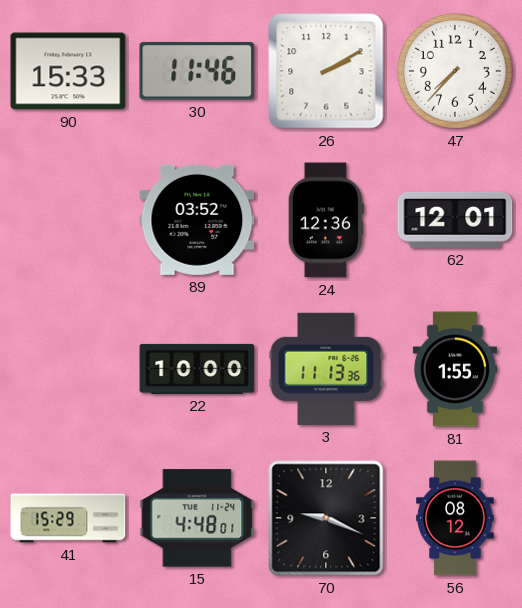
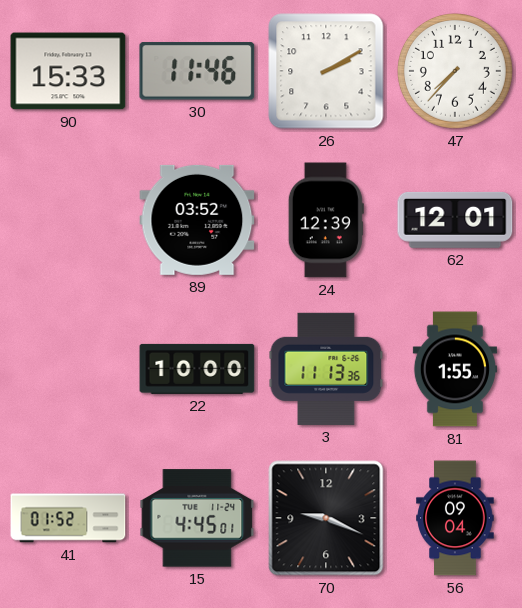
24: 12:36 -> 12:39 (326, 220)
41: 15:29 -> 01:52 (68, 518)
15: 4:48 -> 4:45 (197, 518)
56: 08:12 -> 09:04 (455, 518)
